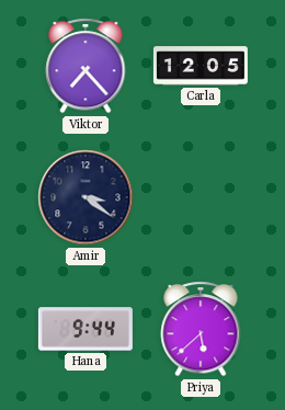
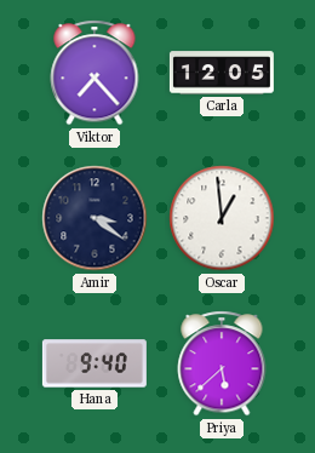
Oscar: none -> 12:59 (222, 218)
Hana: 9:44 -> 9:40 (94, 363)
